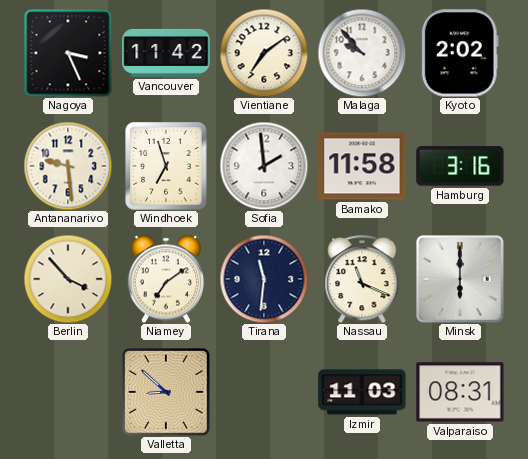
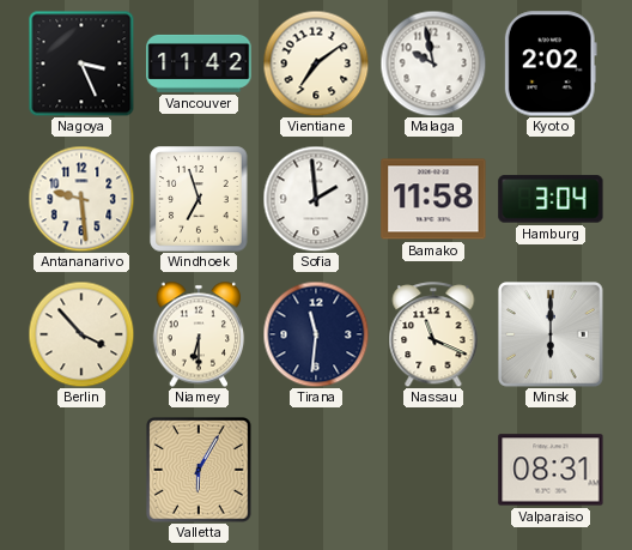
Malaga: 9:53 -> 9:58 (433, 64)
Hamburg: 3:16 -> 3:04 (551, 199)
Niamey: 7:09 -> 6:30 (199, 334)
Valletta: 8:52 -> 6:05 (199, 470)
Izmir: 11:03 -> none (362, 392)
